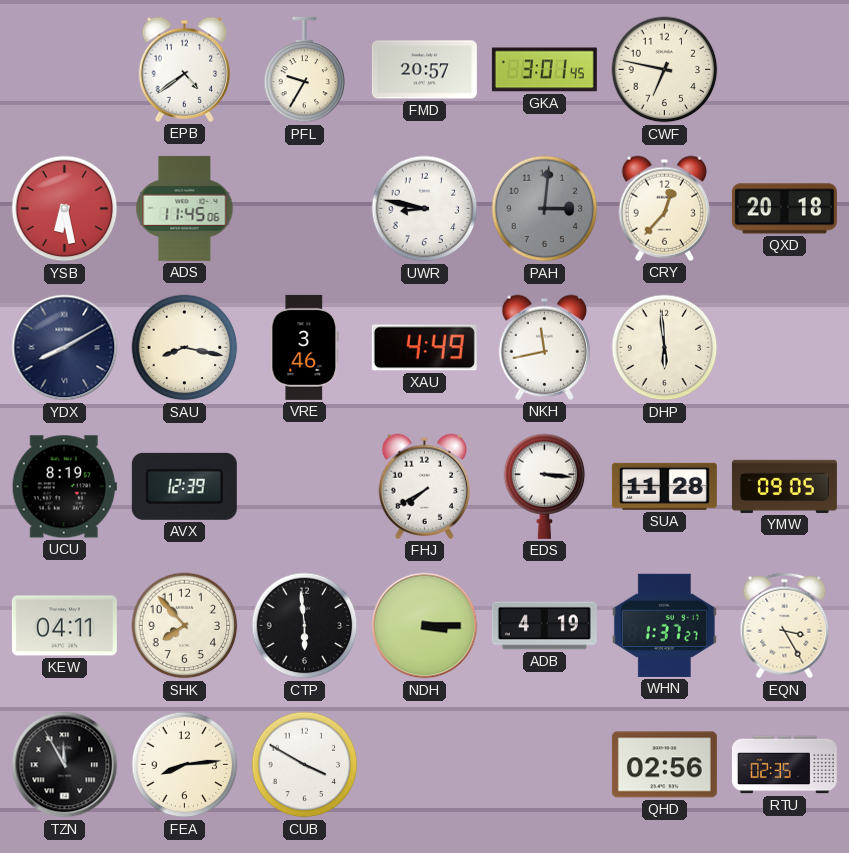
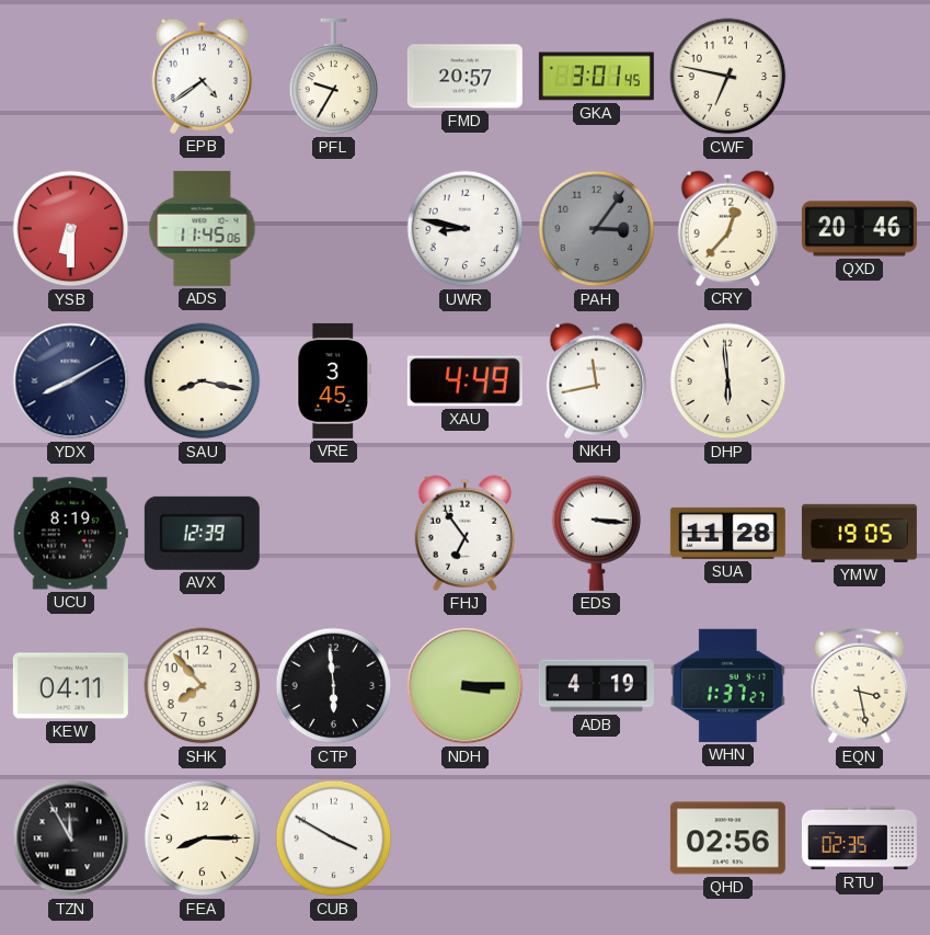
YSB: 6:28 -> 6:30 (71, 229)
PAH: 3:01 -> 3:06 (597, 229)
QXD: 20:18 -> 20:46 (859, 229)
VRE: 3:46 -> 3:45 (334, 380)
FHJ: 7:40 -> 6:54 (464, 533)
YMW: 09:05 -> 19:05 (859, 533)
EQN: 3:25 -> 3:28 (860, 686)
FEA: 8:14 -> 8:15 (203, 839)
